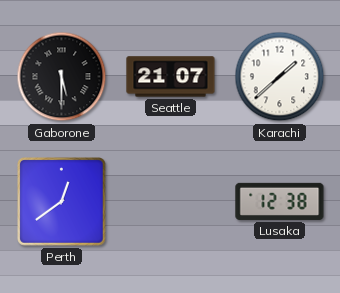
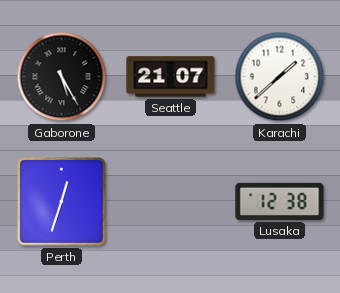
Gaborone: 5:30 -> 5:25 (62, 77)
Perth: 12:39 -> 12:33 (62, 202)
